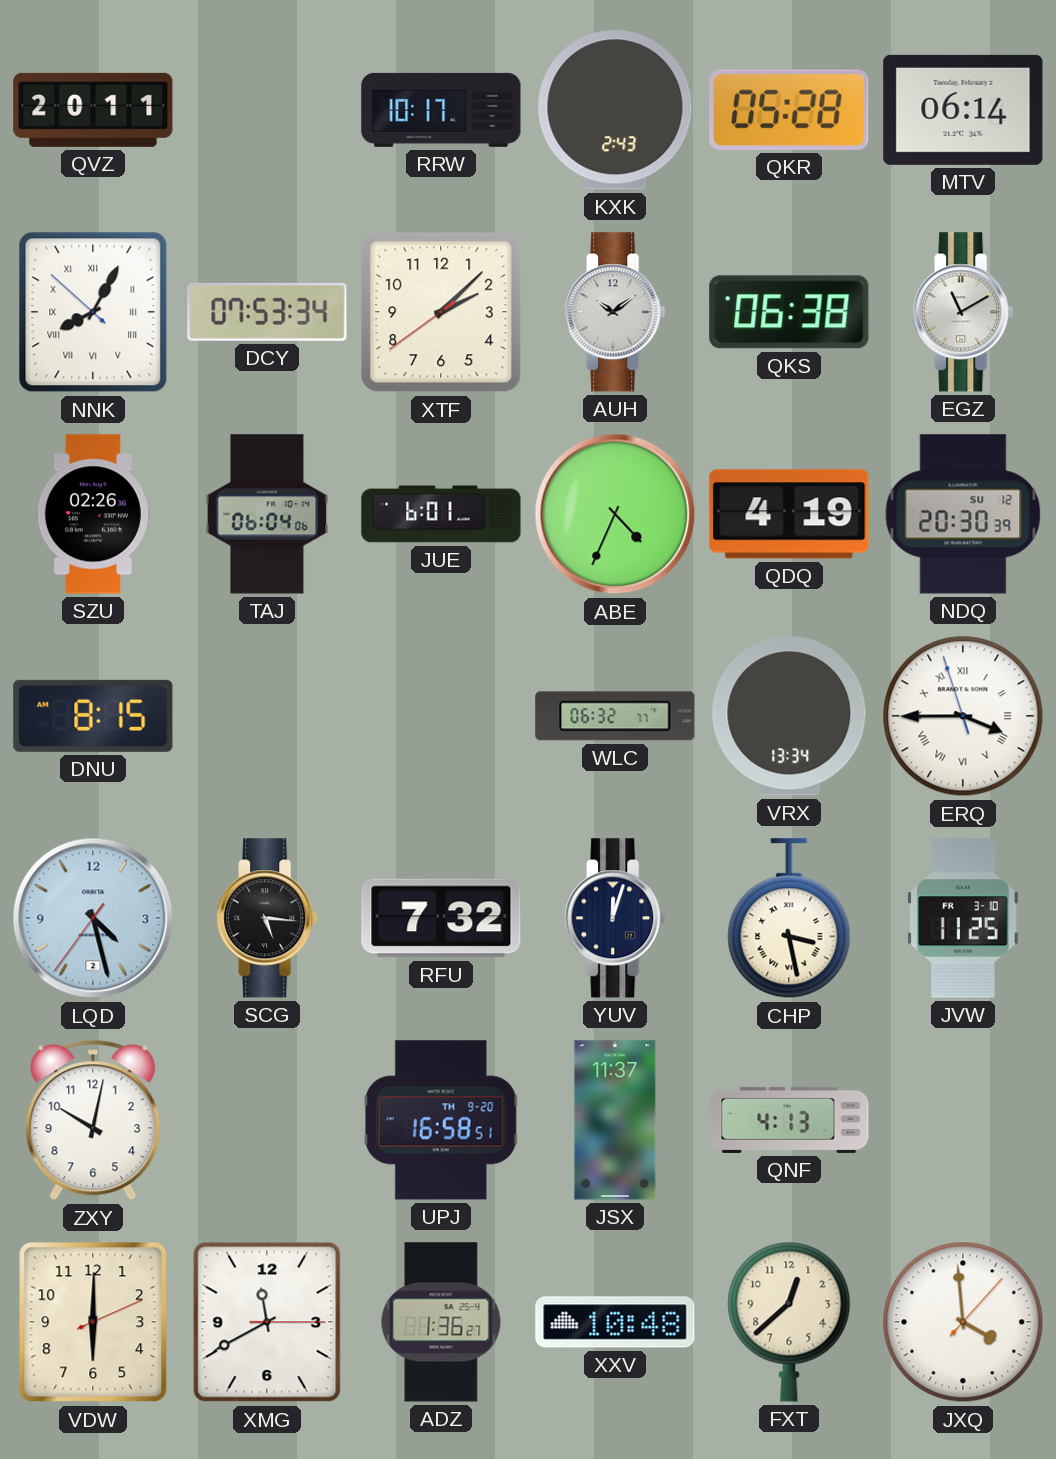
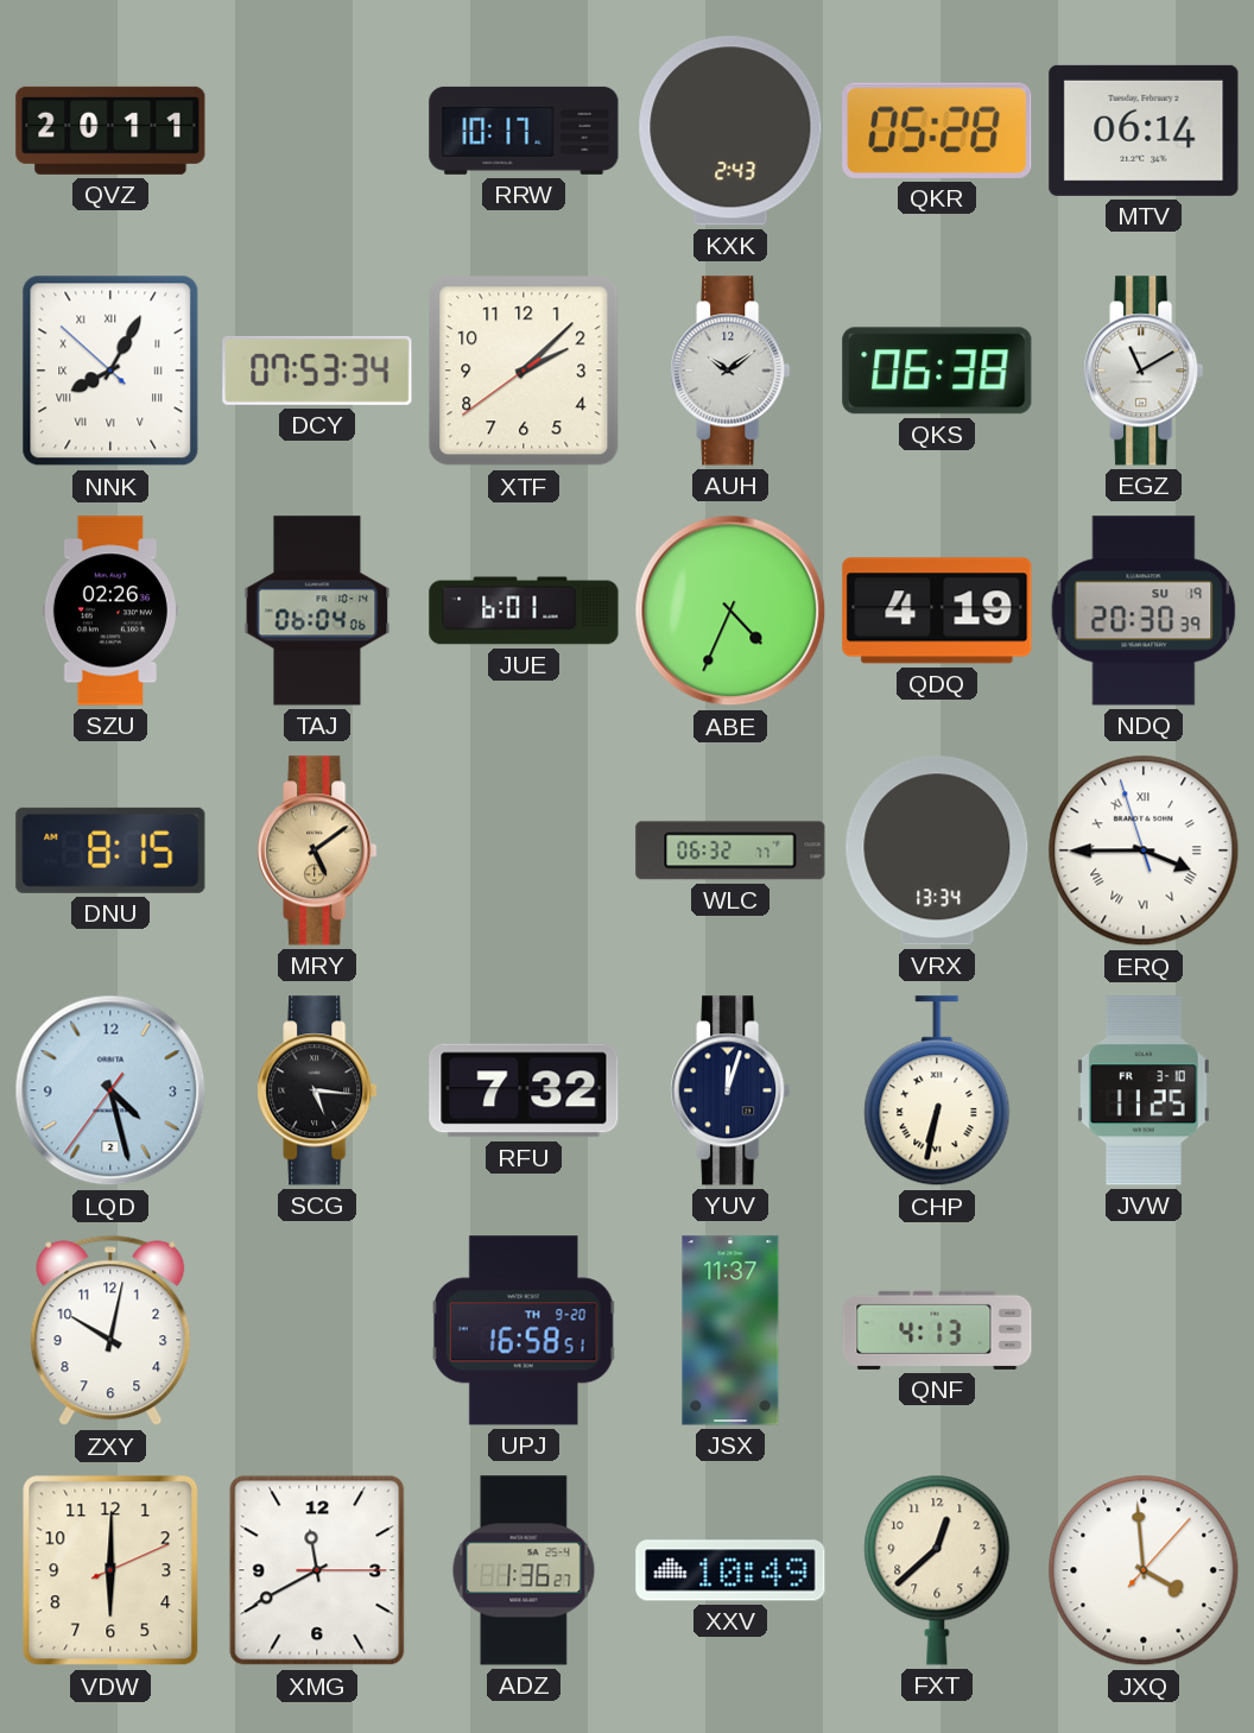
NDQ date: SU 12 -> SU 19 (1144, 611)
MRY: none -> 5:09 (317, 850)
CHP: 3:28 -> 6:32 (937, 1092)
XXV: 10:48 -> 10:49 (730, 1570)
